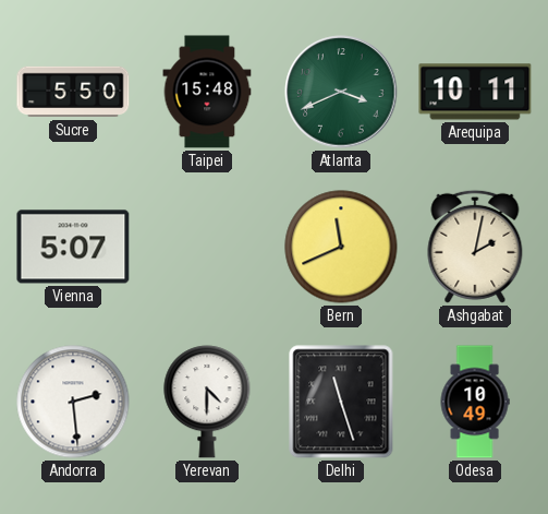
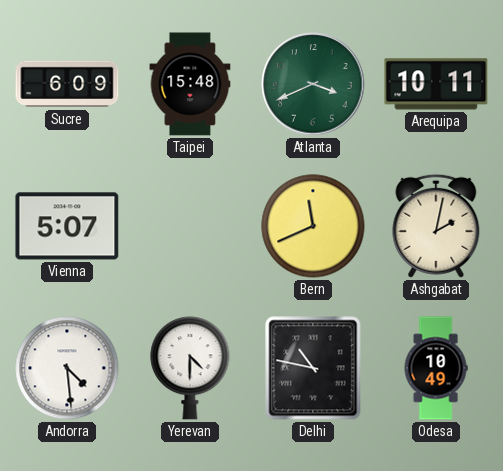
Sucre: 5:50 -> 6:09 (67, 84)
Andorra: 2:29 -> 4:29 (67, 368)
Delhi: 11:27 -> 10:47 (313, 368)
